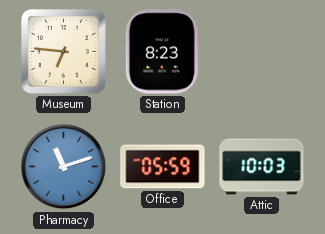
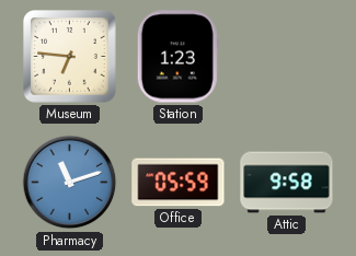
Station: 8:23 -> 1:23 (177, 57)
Attic: 10:03 -> 9:58 (287, 183)
